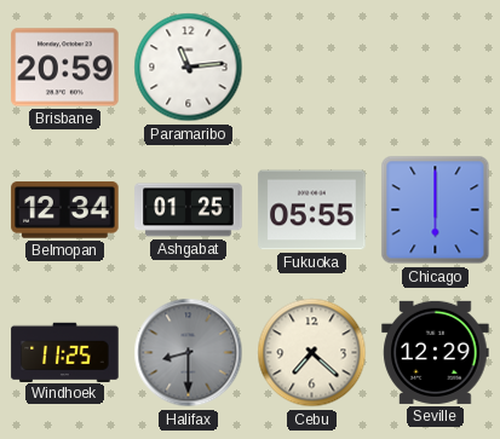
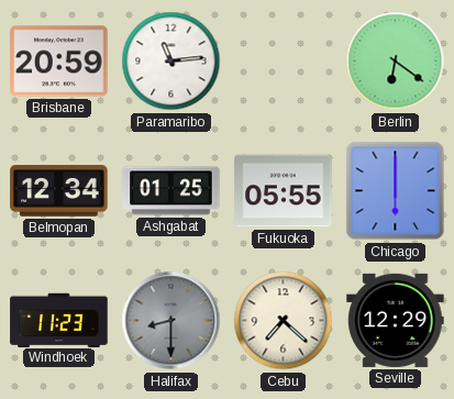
Berlin: none -> 6:21 (396, 62)
Windhoek: 11:25 -> 11:23 (59, 320)
